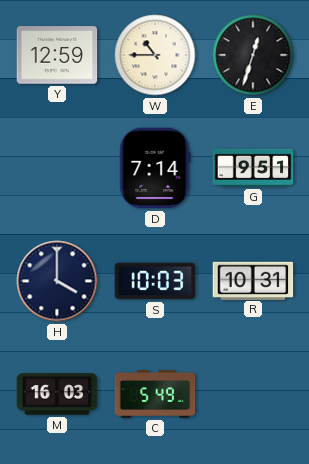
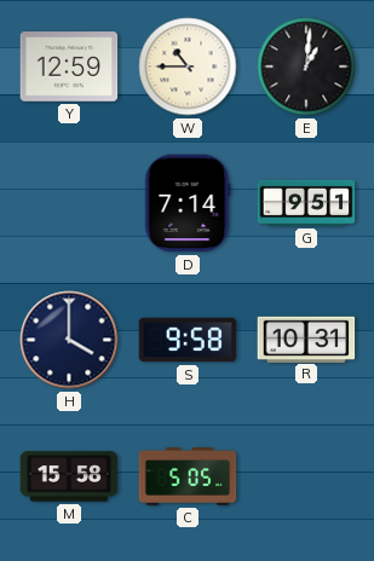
E: 12:33 -> 1:01 (306, 66)
S: 10:03 -> 9:58 (188, 340)
M: 16:03 -> 15:58 (69, 476)
C: 5:49 -> 5:05 (188, 476)
